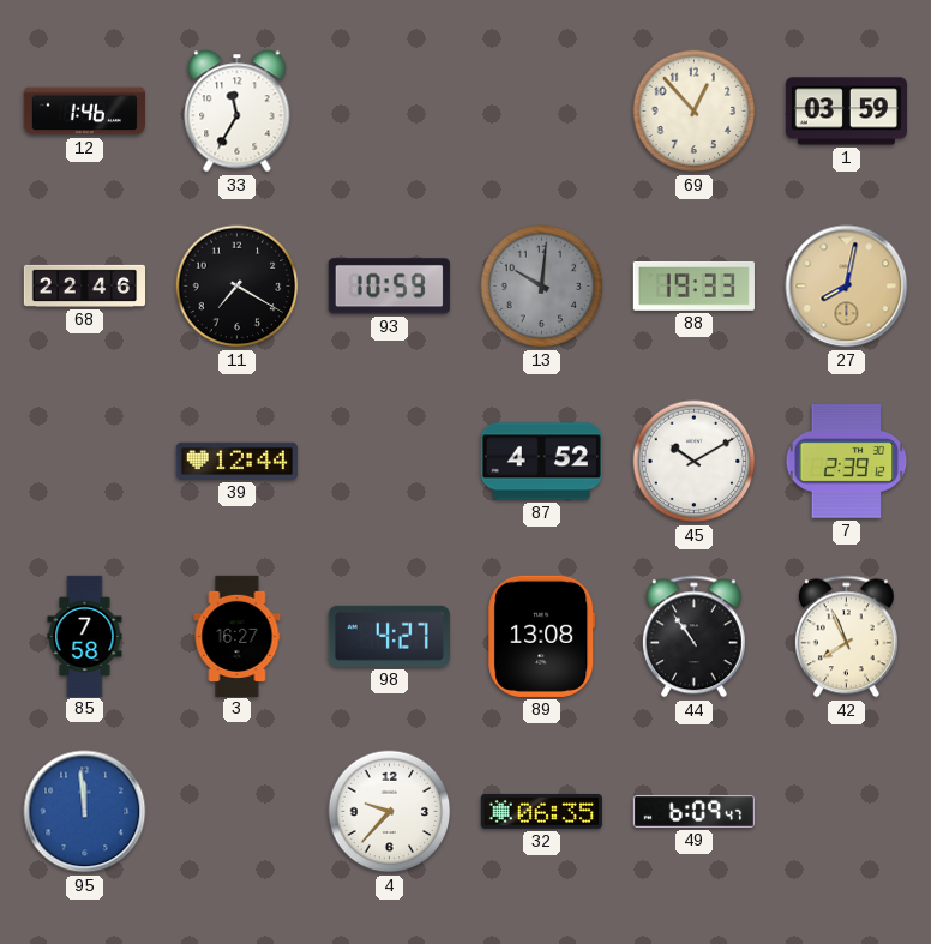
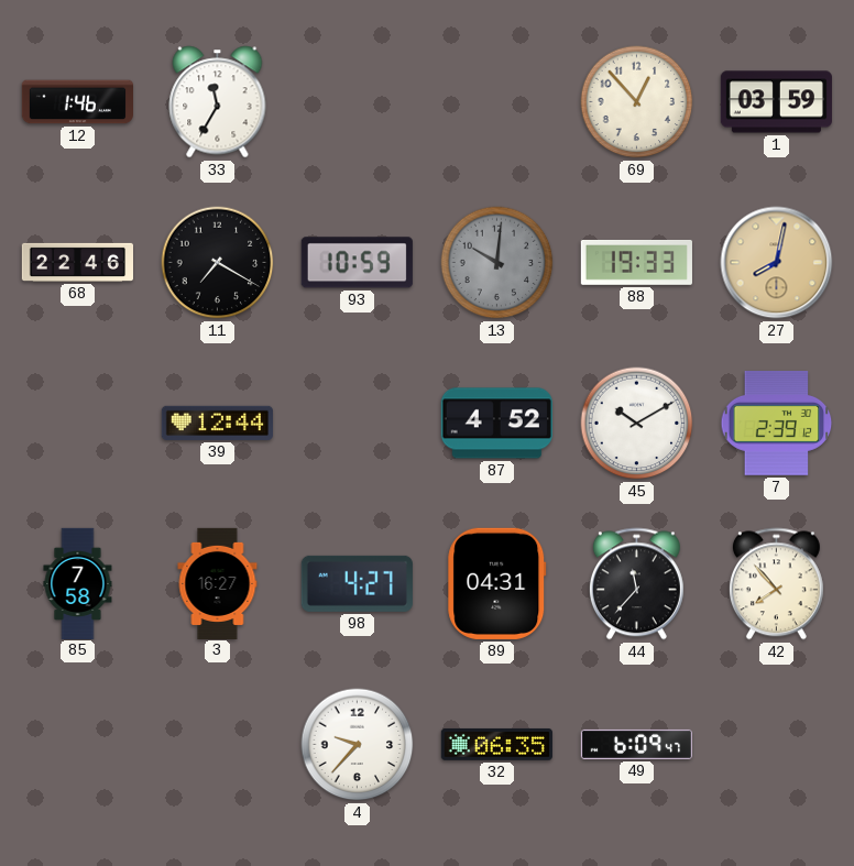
89: 13:08 -> 04:31 (497, 583)
44: 10:54 -> 11:37 (636, 584)
42: 7:56 -> 7:53 (776, 584)
95: 11:59 -> none (85, 812)
